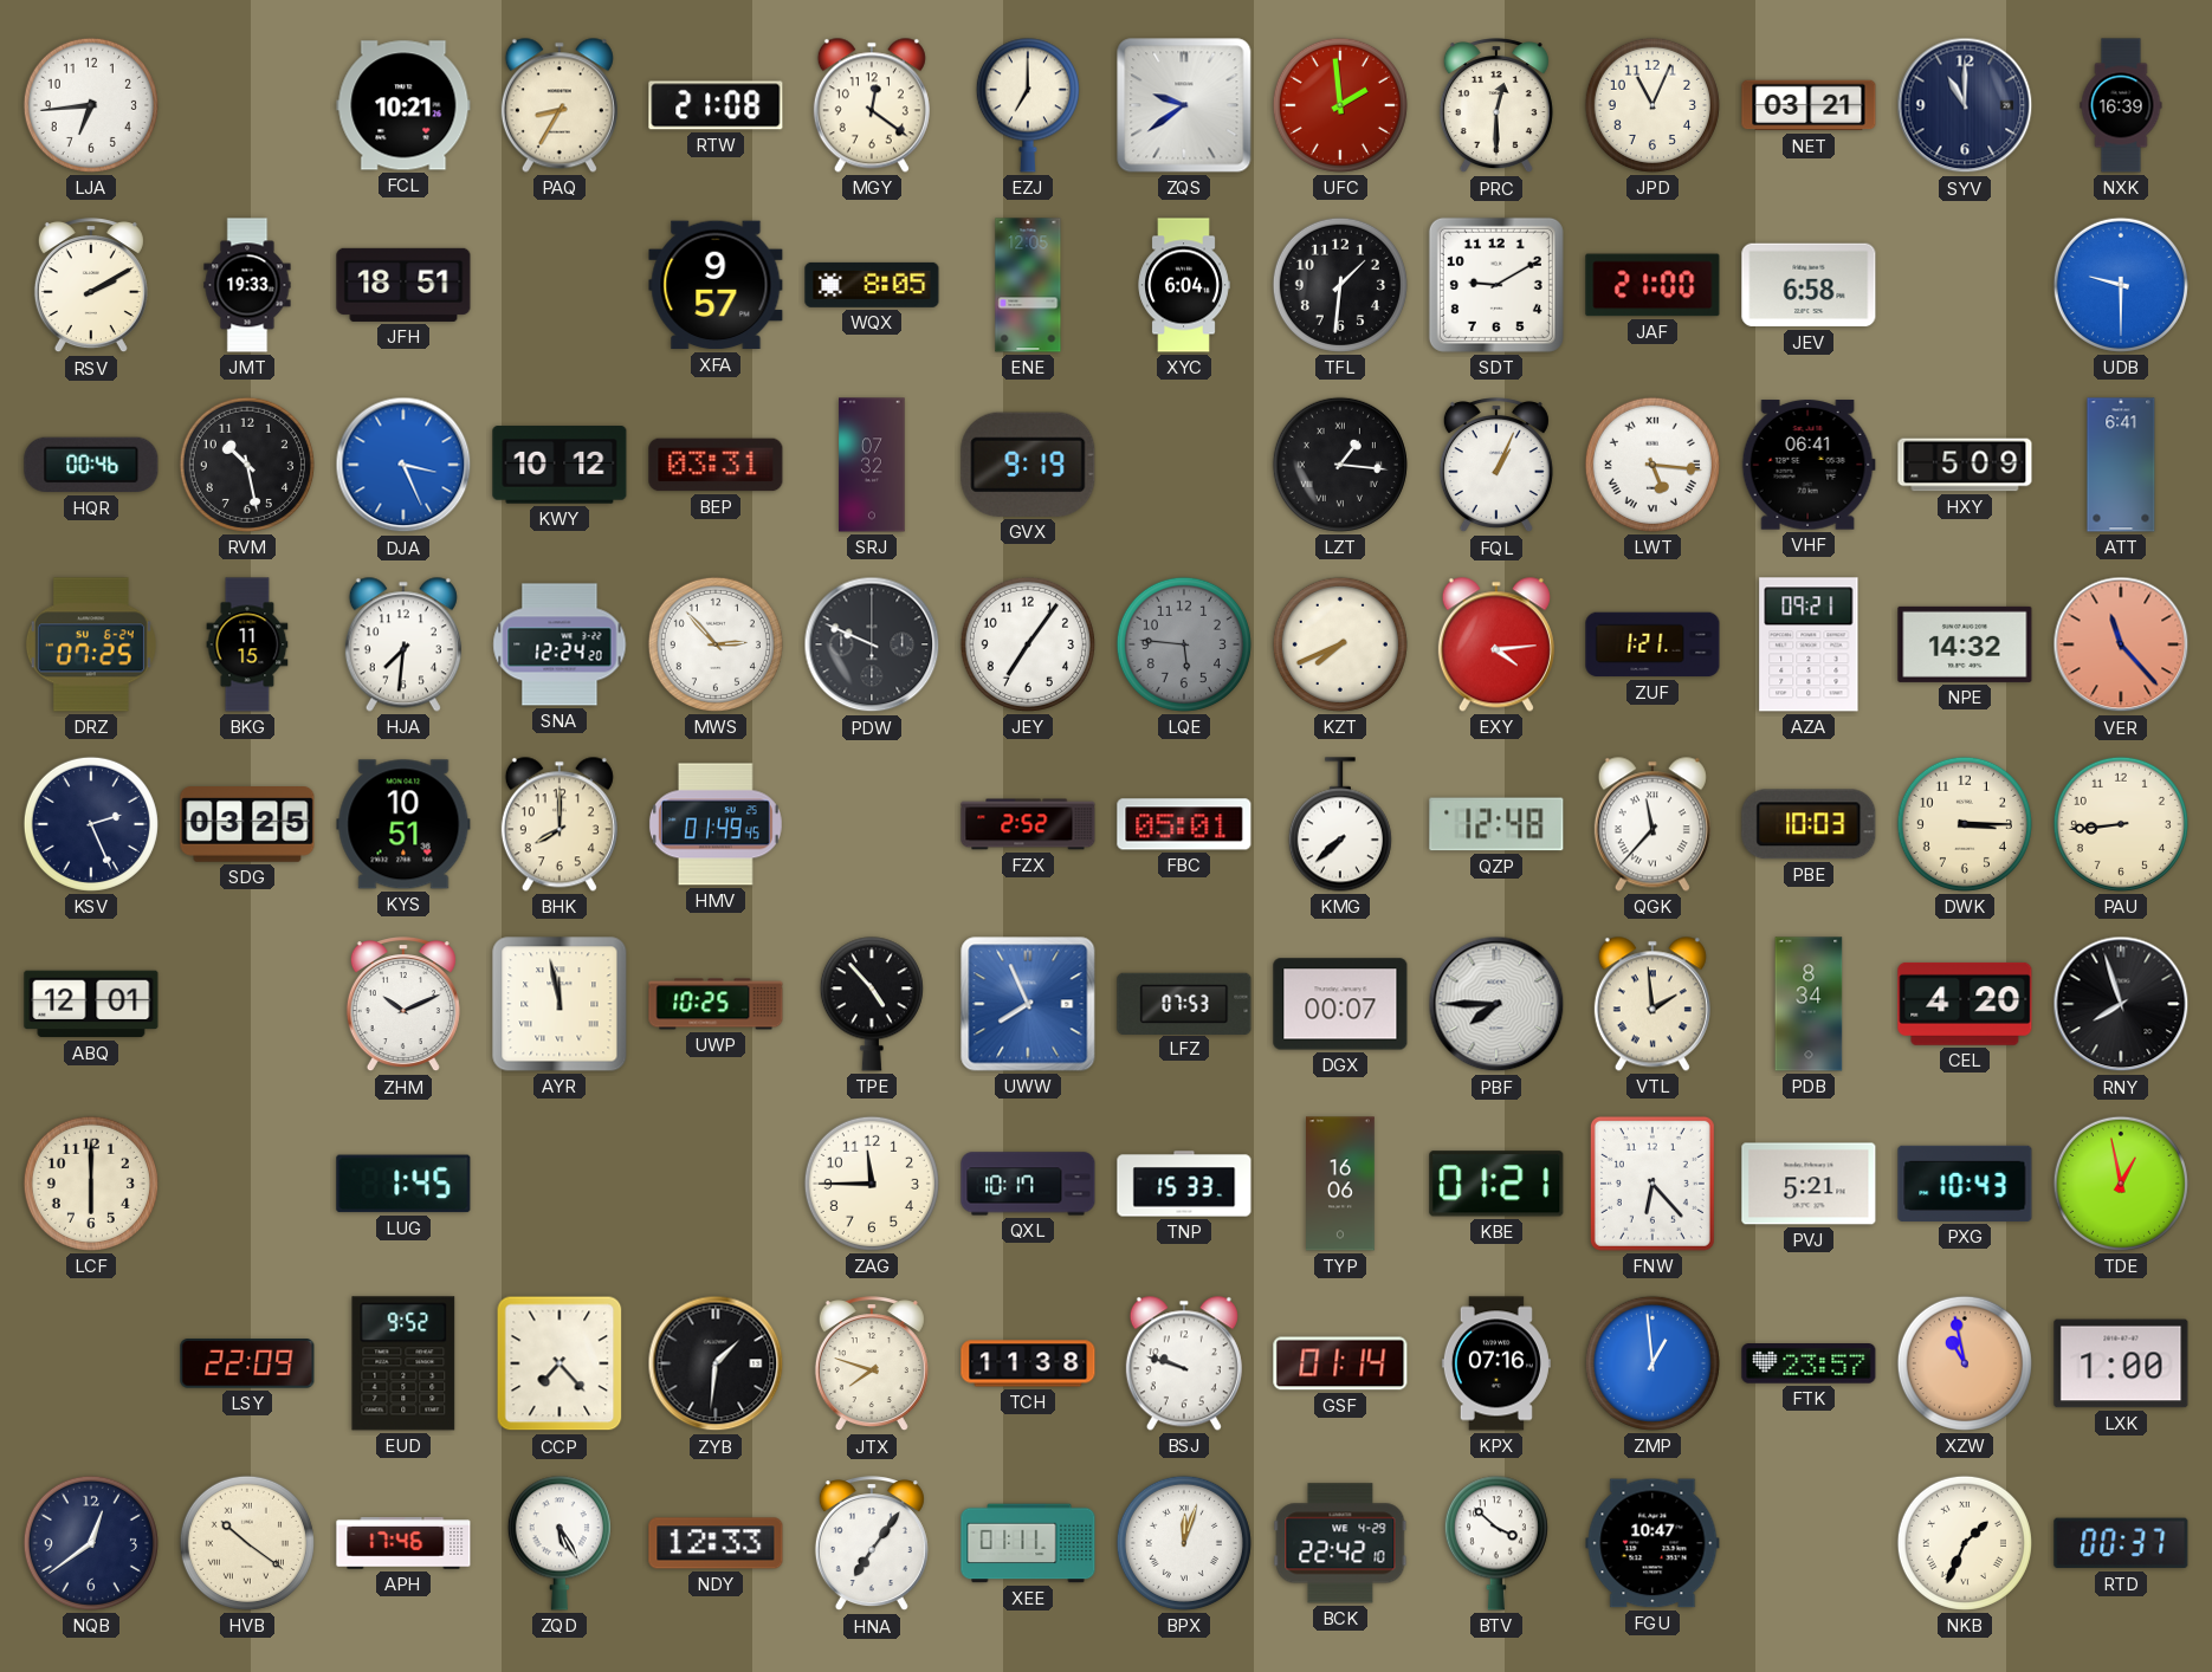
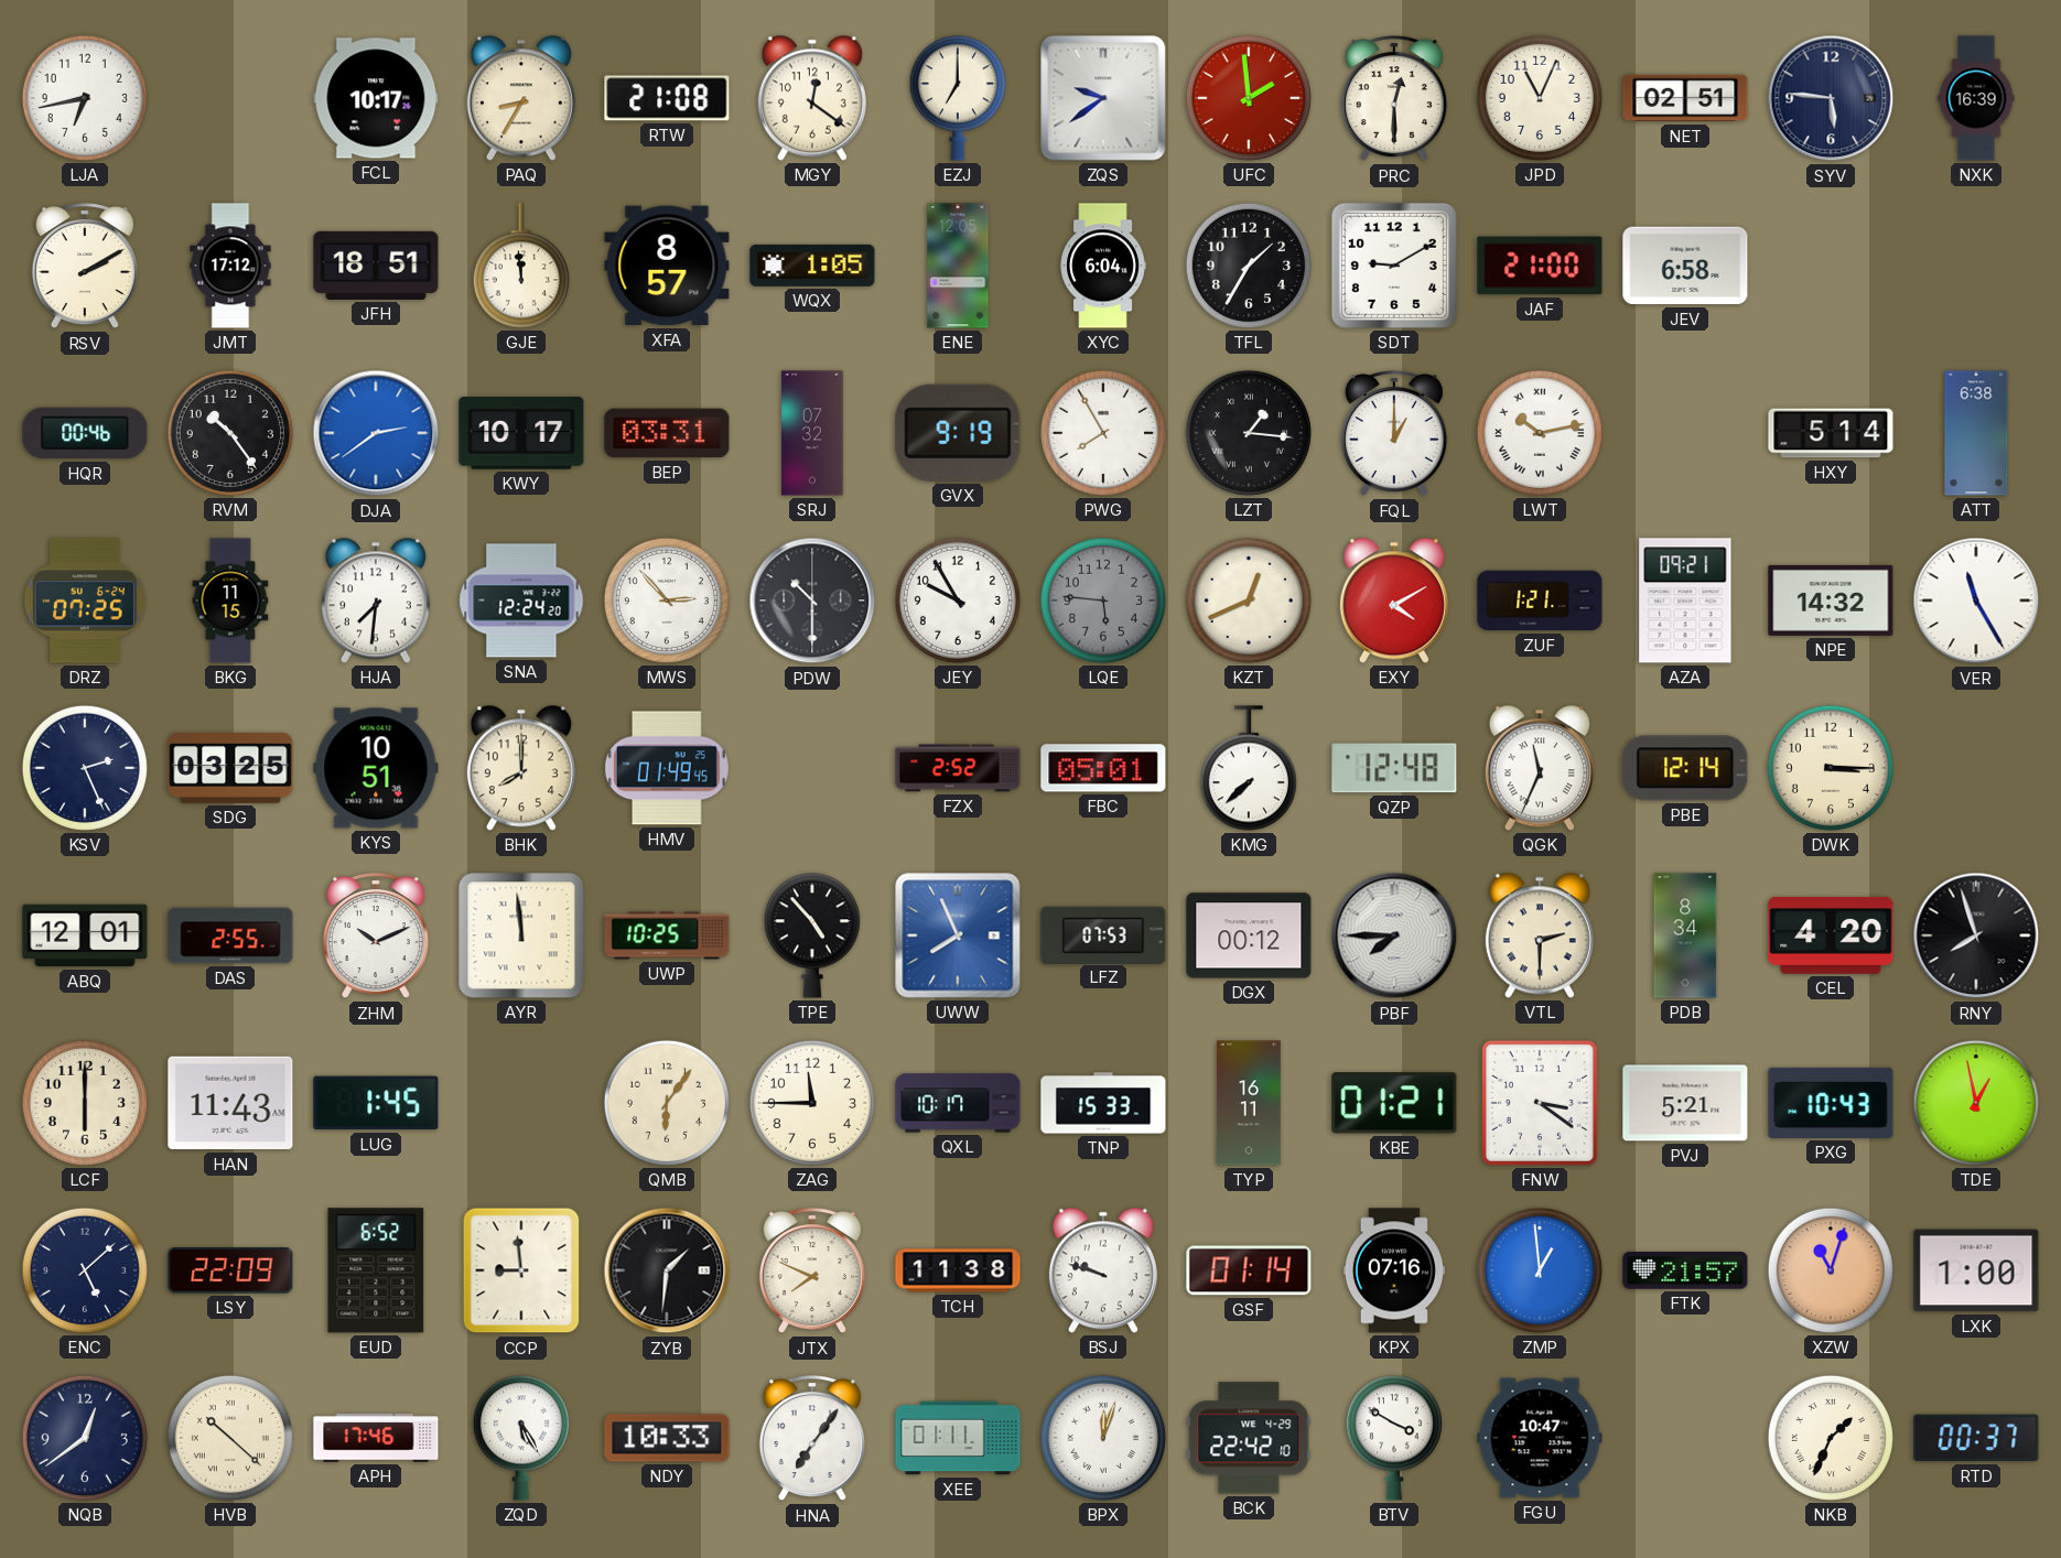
LJA: 6:44 -> 6:43 (85, 98)
FCL: 10:21 -> 10:17 (376, 98)
NET: 03:21 -> 02:51 (1685, 98)
SYV: 11:00 -> 5:46 (1831, 98)
JMT: 19:33 -> 17:12 (230, 266)
GJE: none -> 11:59 (521, 266)
XFA: 9:57 -> 8:57 (667, 266)
WQX: 8:05 -> 1:05 (812, 266)
TFL: 1:31 -> 1:35 (1249, 266)
UDB: 9:30 -> none (2121, 285)
RVM: 10:28 -> 10:24 (230, 433)
DJA: 3:26 -> 2:39 (376, 433)
KWY: 10:12 -> 10:17 (521, 433)
PWG: none -> 7:55 (1103, 433)
FQL: 1:04 -> 1:00 (1394, 434)
LWT: 5:16 -> 10:13 (1540, 433)
VHF: 06:41 -> none (1809, 465)
HXY: 5:09 -> 5:14 (1831, 433)
ATT: 6:41 -> 6:38 (1976, 433)
PDW: 9:49 -> 10:30 (812, 601)
JEY: 7:06 -> 9:55 (958, 601)
KZT: 7:41 -> 12:41 (1249, 601)
EXY: 4:14 -> 4:10 (1394, 601)
VER: 11:23 -> 11:25 (1976, 601)
VER dial: salmon -> white (1976, 601)
QGK: 11:37 -> 11:34 (1540, 768)
PBE: 10:03 -> 12:14 (1685, 768)
PAU: 8:44 -> none (2121, 824)
DAS: none -> 2:55 (230, 935)
AYR: 11:58 -> 11:59 (521, 935)
DGX: 00:07 -> 00:12 (1249, 935)
VTL: 1:59 -> 2:30 (1540, 935)
HAN: none -> 11:43 (230, 1103)
QMB: none -> 6:06 (667, 1103)
TYP: 16:06 -> 16:11 (1250, 1103)
FNW: 6:23 -> 3:21 (1540, 1103)
ENC: none -> 5:08 (85, 1270)
EUD: 9:52 -> 6:52 (376, 1270)
CCP: 7:23 -> 8:59 (521, 1270)
JTX: 7:48 -> 7:49 (812, 1272)
FTK: 23:57 -> 21:57 (1685, 1272)
XZW: 10:58 -> 11:03 (1831, 1270)
HVB: 10:21 -> 10:22 (230, 1438)
NDY: 12:33 -> 10:33 (667, 1438)
BTV: 3:52 -> 3:50 (1394, 1438)
